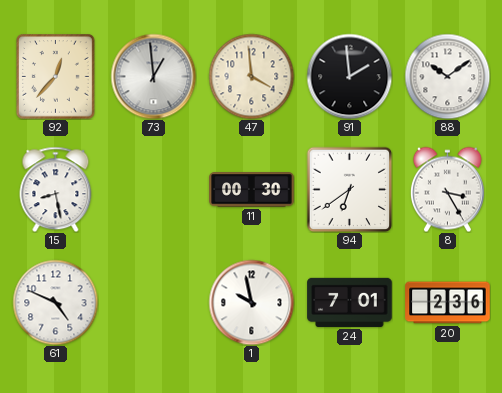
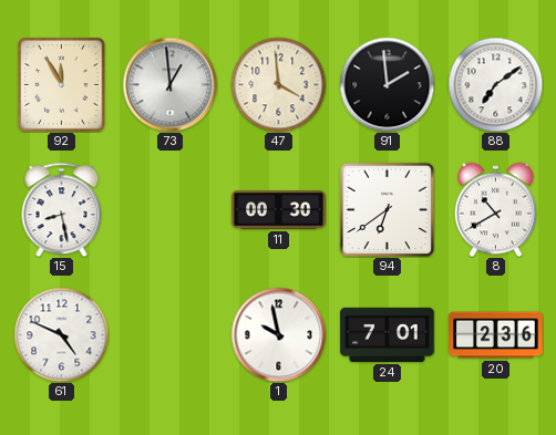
92: 12:37 -> 11:55 (62, 85)
88: 10:09 -> 7:09 (495, 84)
8: 3:25 -> 10:40 (495, 209)
